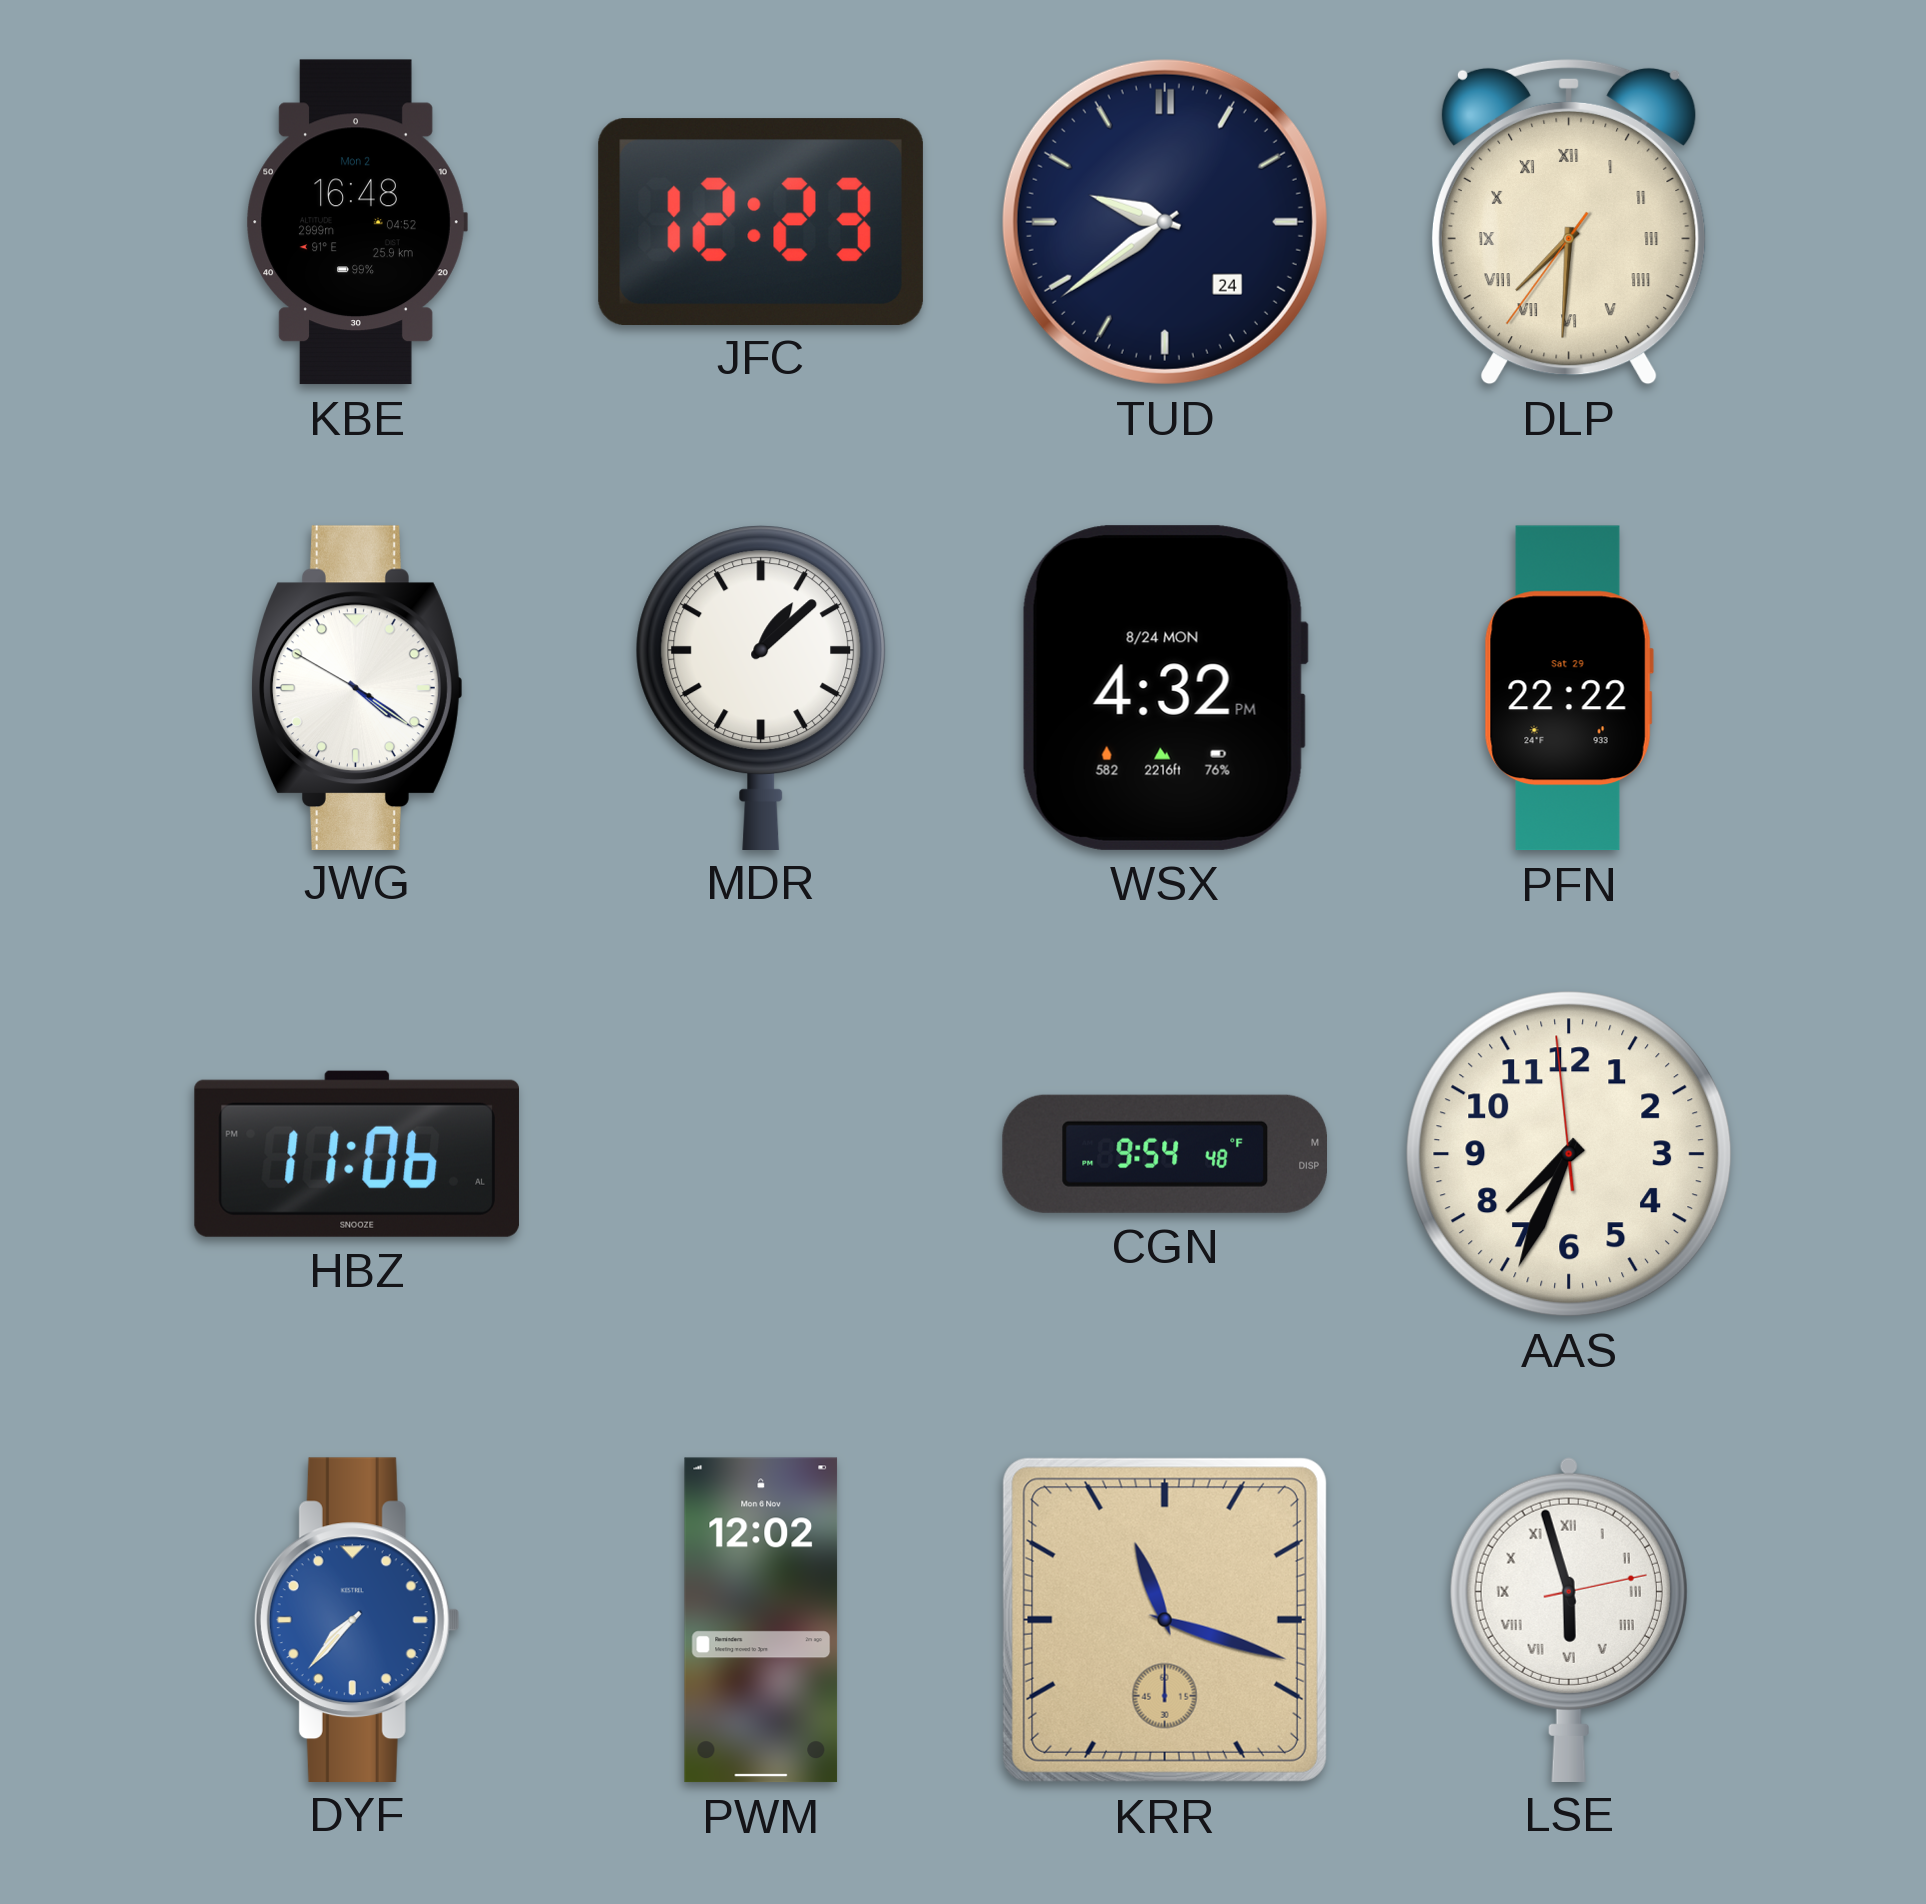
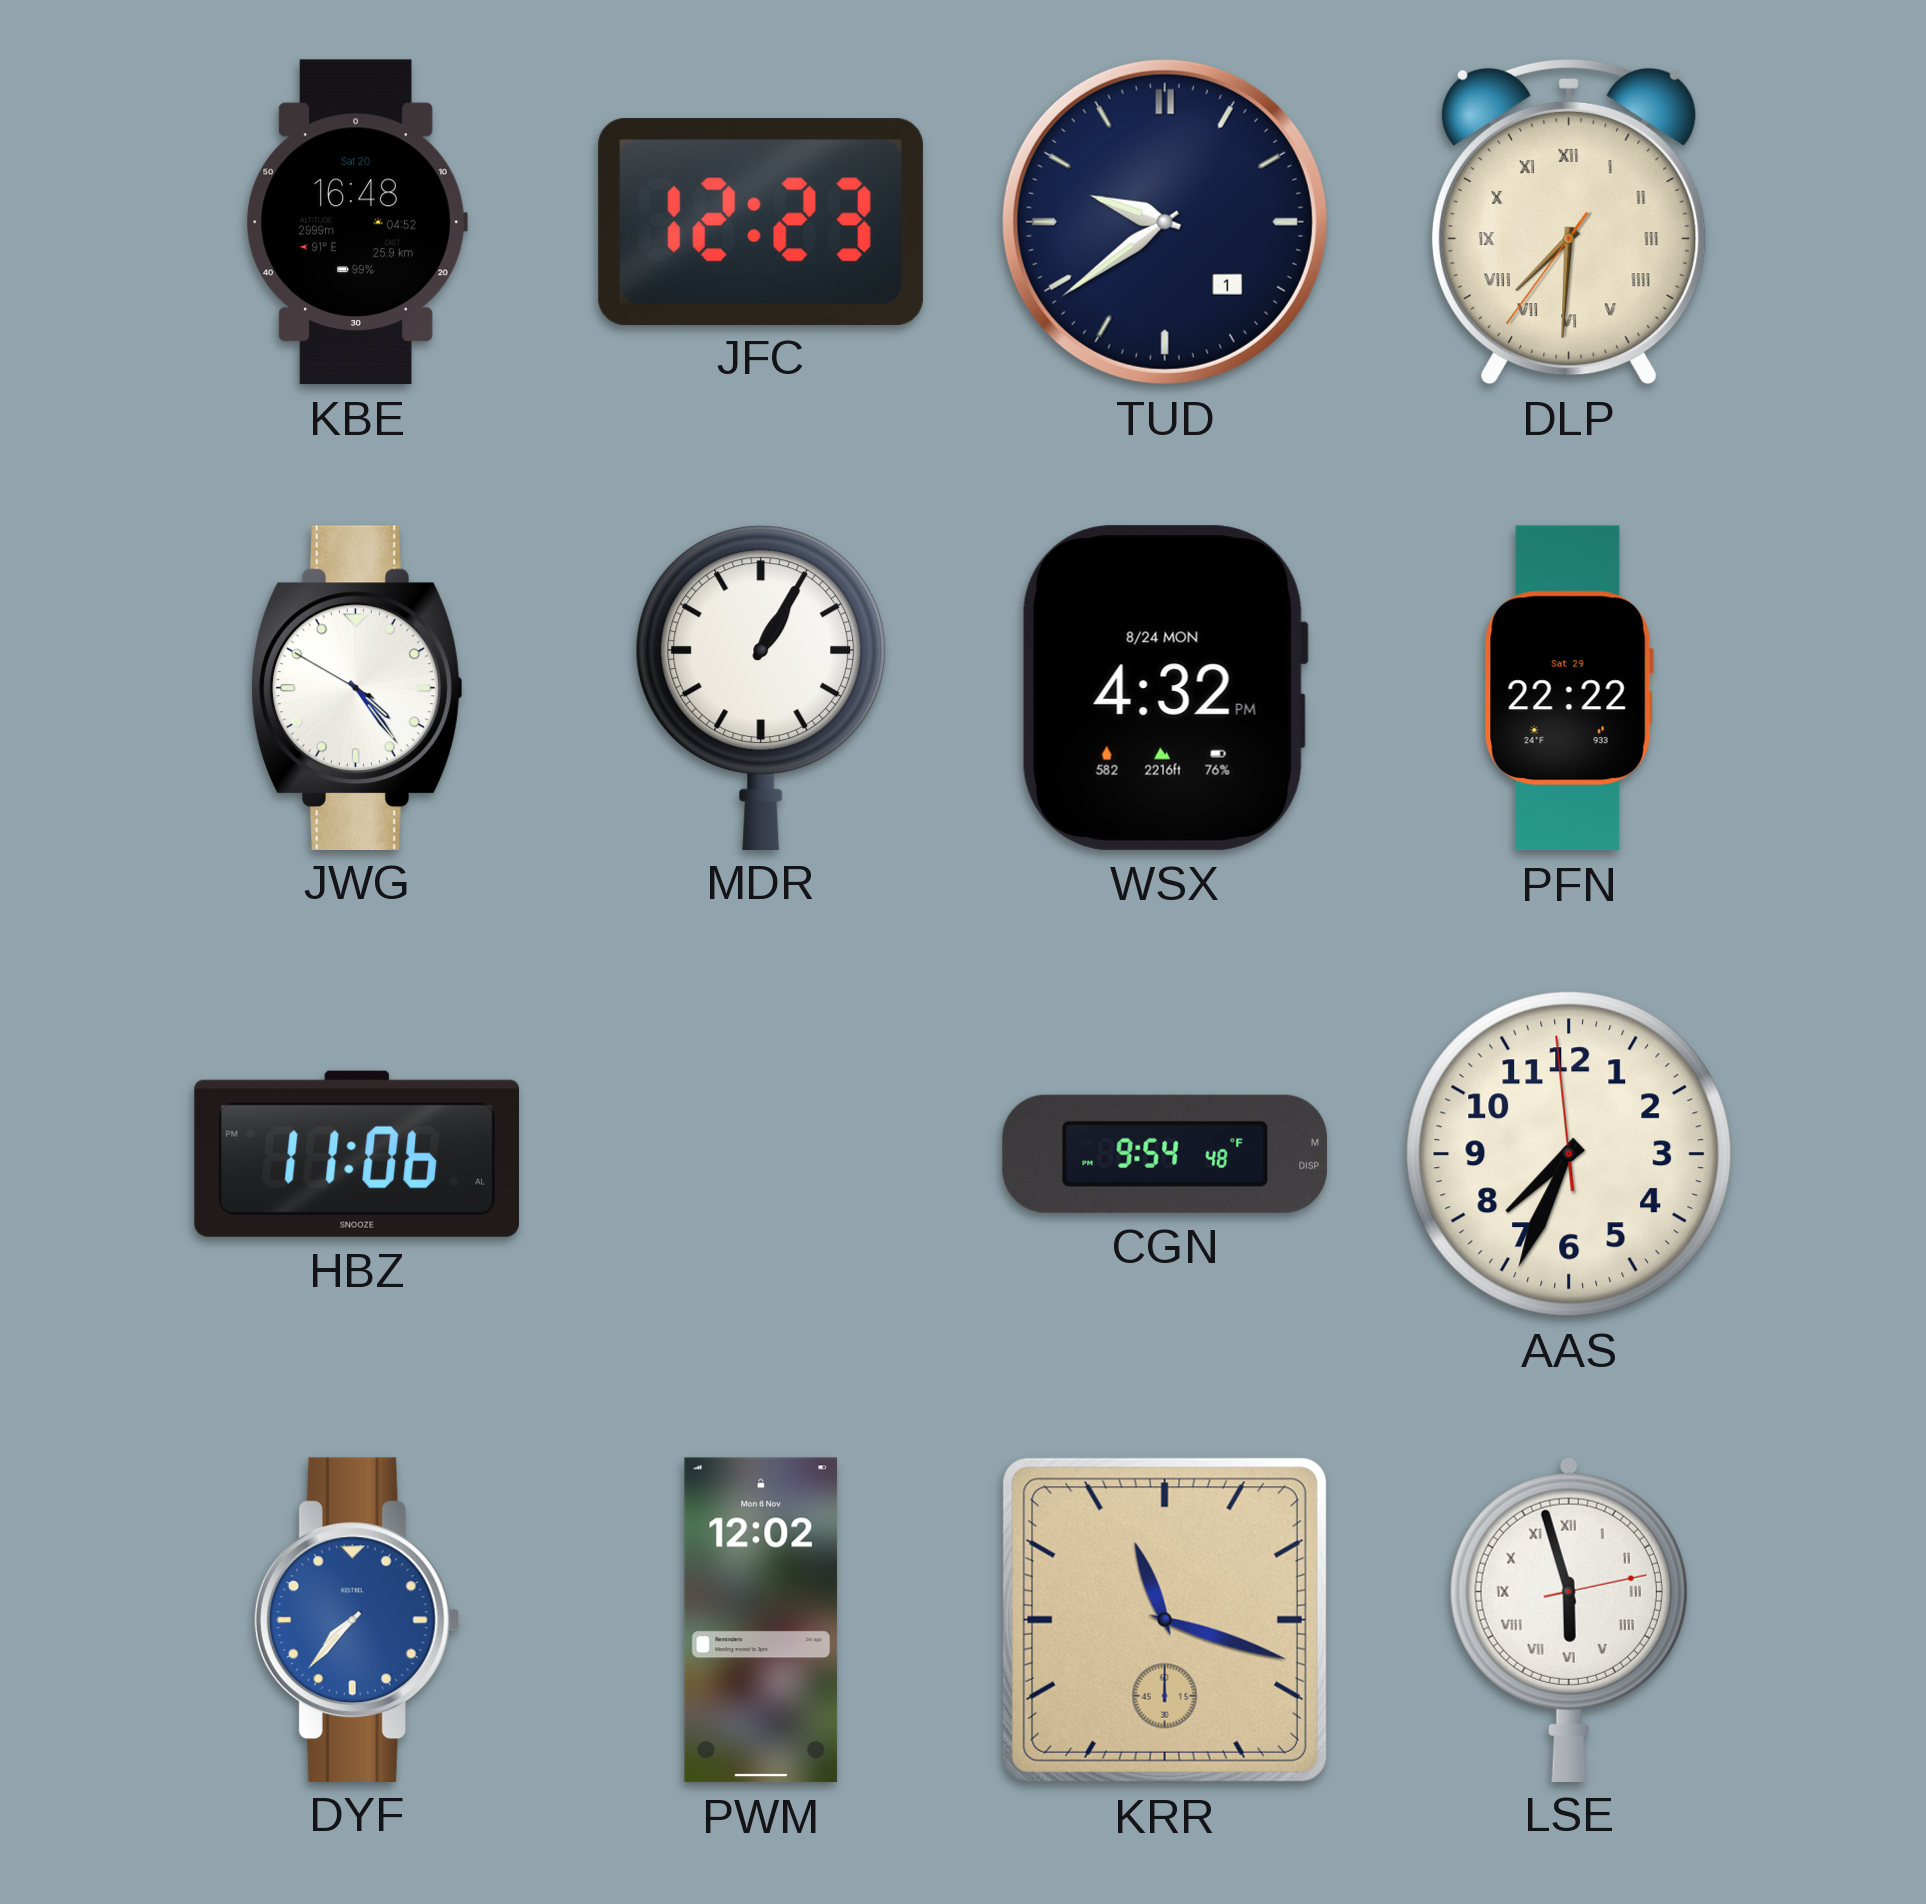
KBE date: Mon 2 -> Sat 20 (357, 222)
TUD date: 24 -> 1 (1165, 222)
JWG: 4:20 -> 4:23 (357, 687)
MDR: 1:08 -> 1:05 (761, 687)
